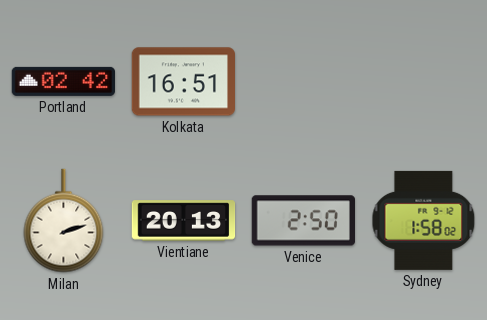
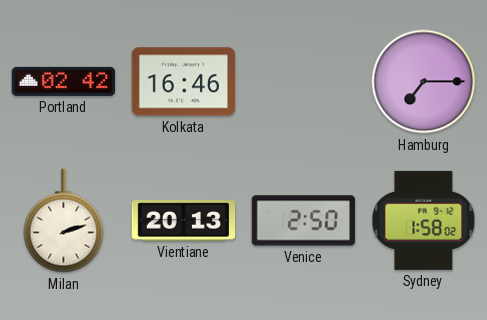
Kolkata: 16:51 -> 16:46 (183, 82)
Hamburg: none -> 7:15 (424, 82)
